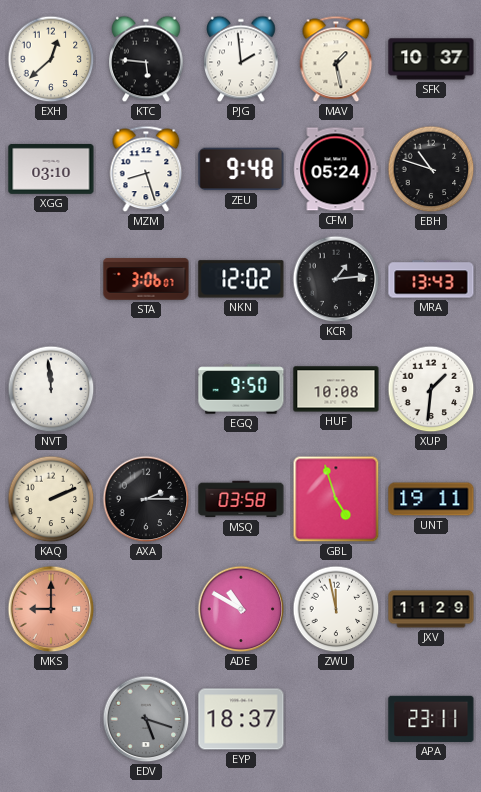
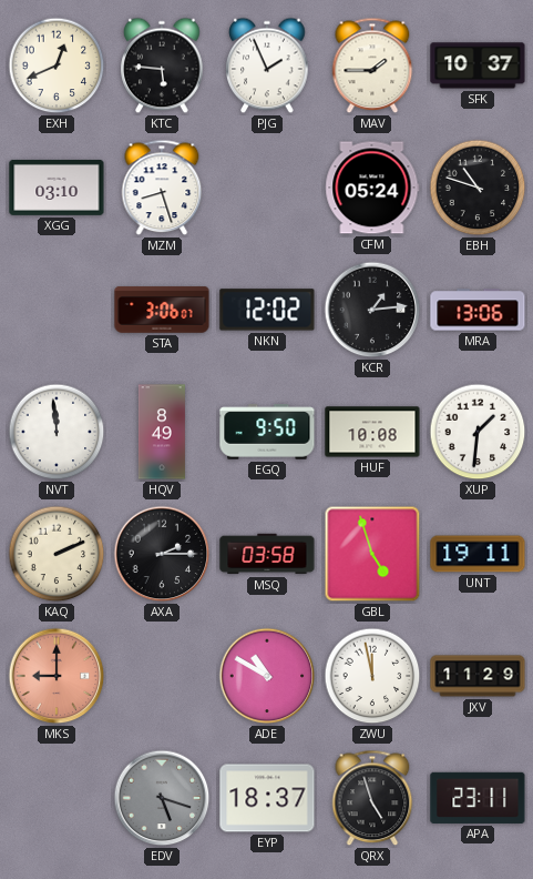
EXH: 12:38 -> 12:41 (57, 65)
PJG: 1:59 -> 1:56 (267, 65)
MAV: 1:28 -> 1:45 (372, 65)
ZEU: 9:48 -> none (241, 169)
MRA: 13:43 -> 13:06 (478, 310)
HQV: none -> 8:49 (162, 432)
QRX: none -> 4:57 (372, 798)
